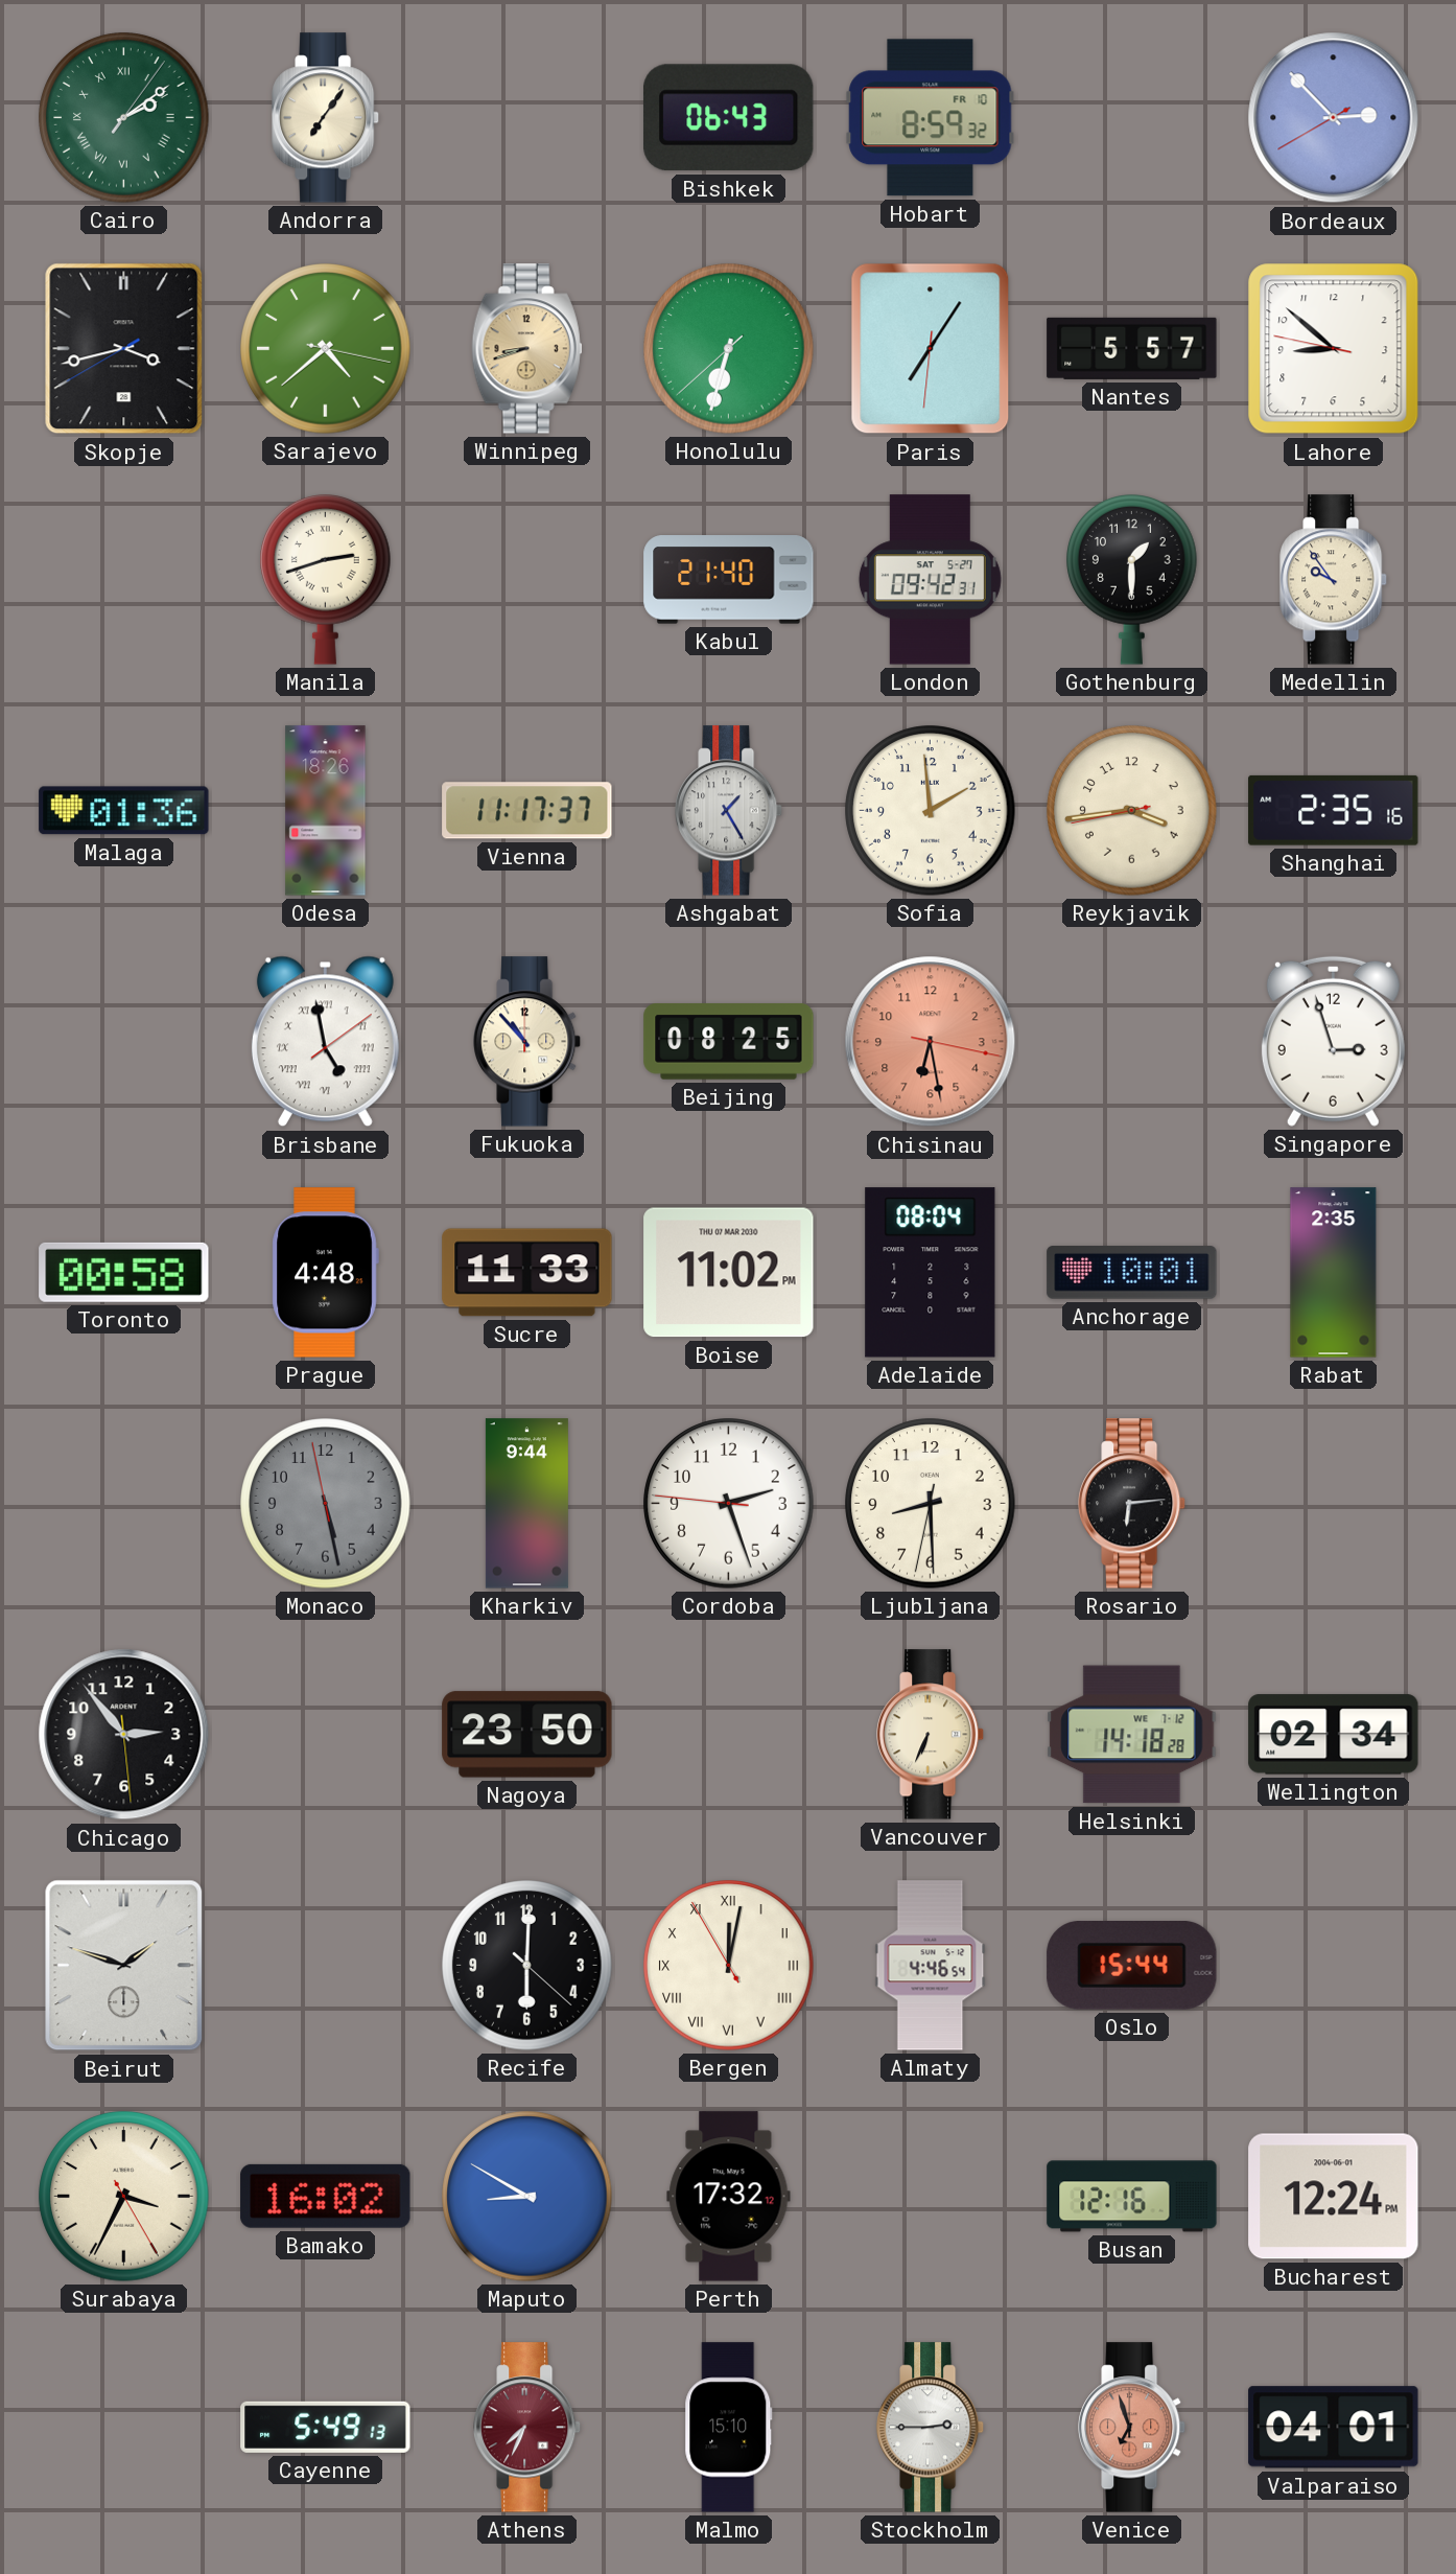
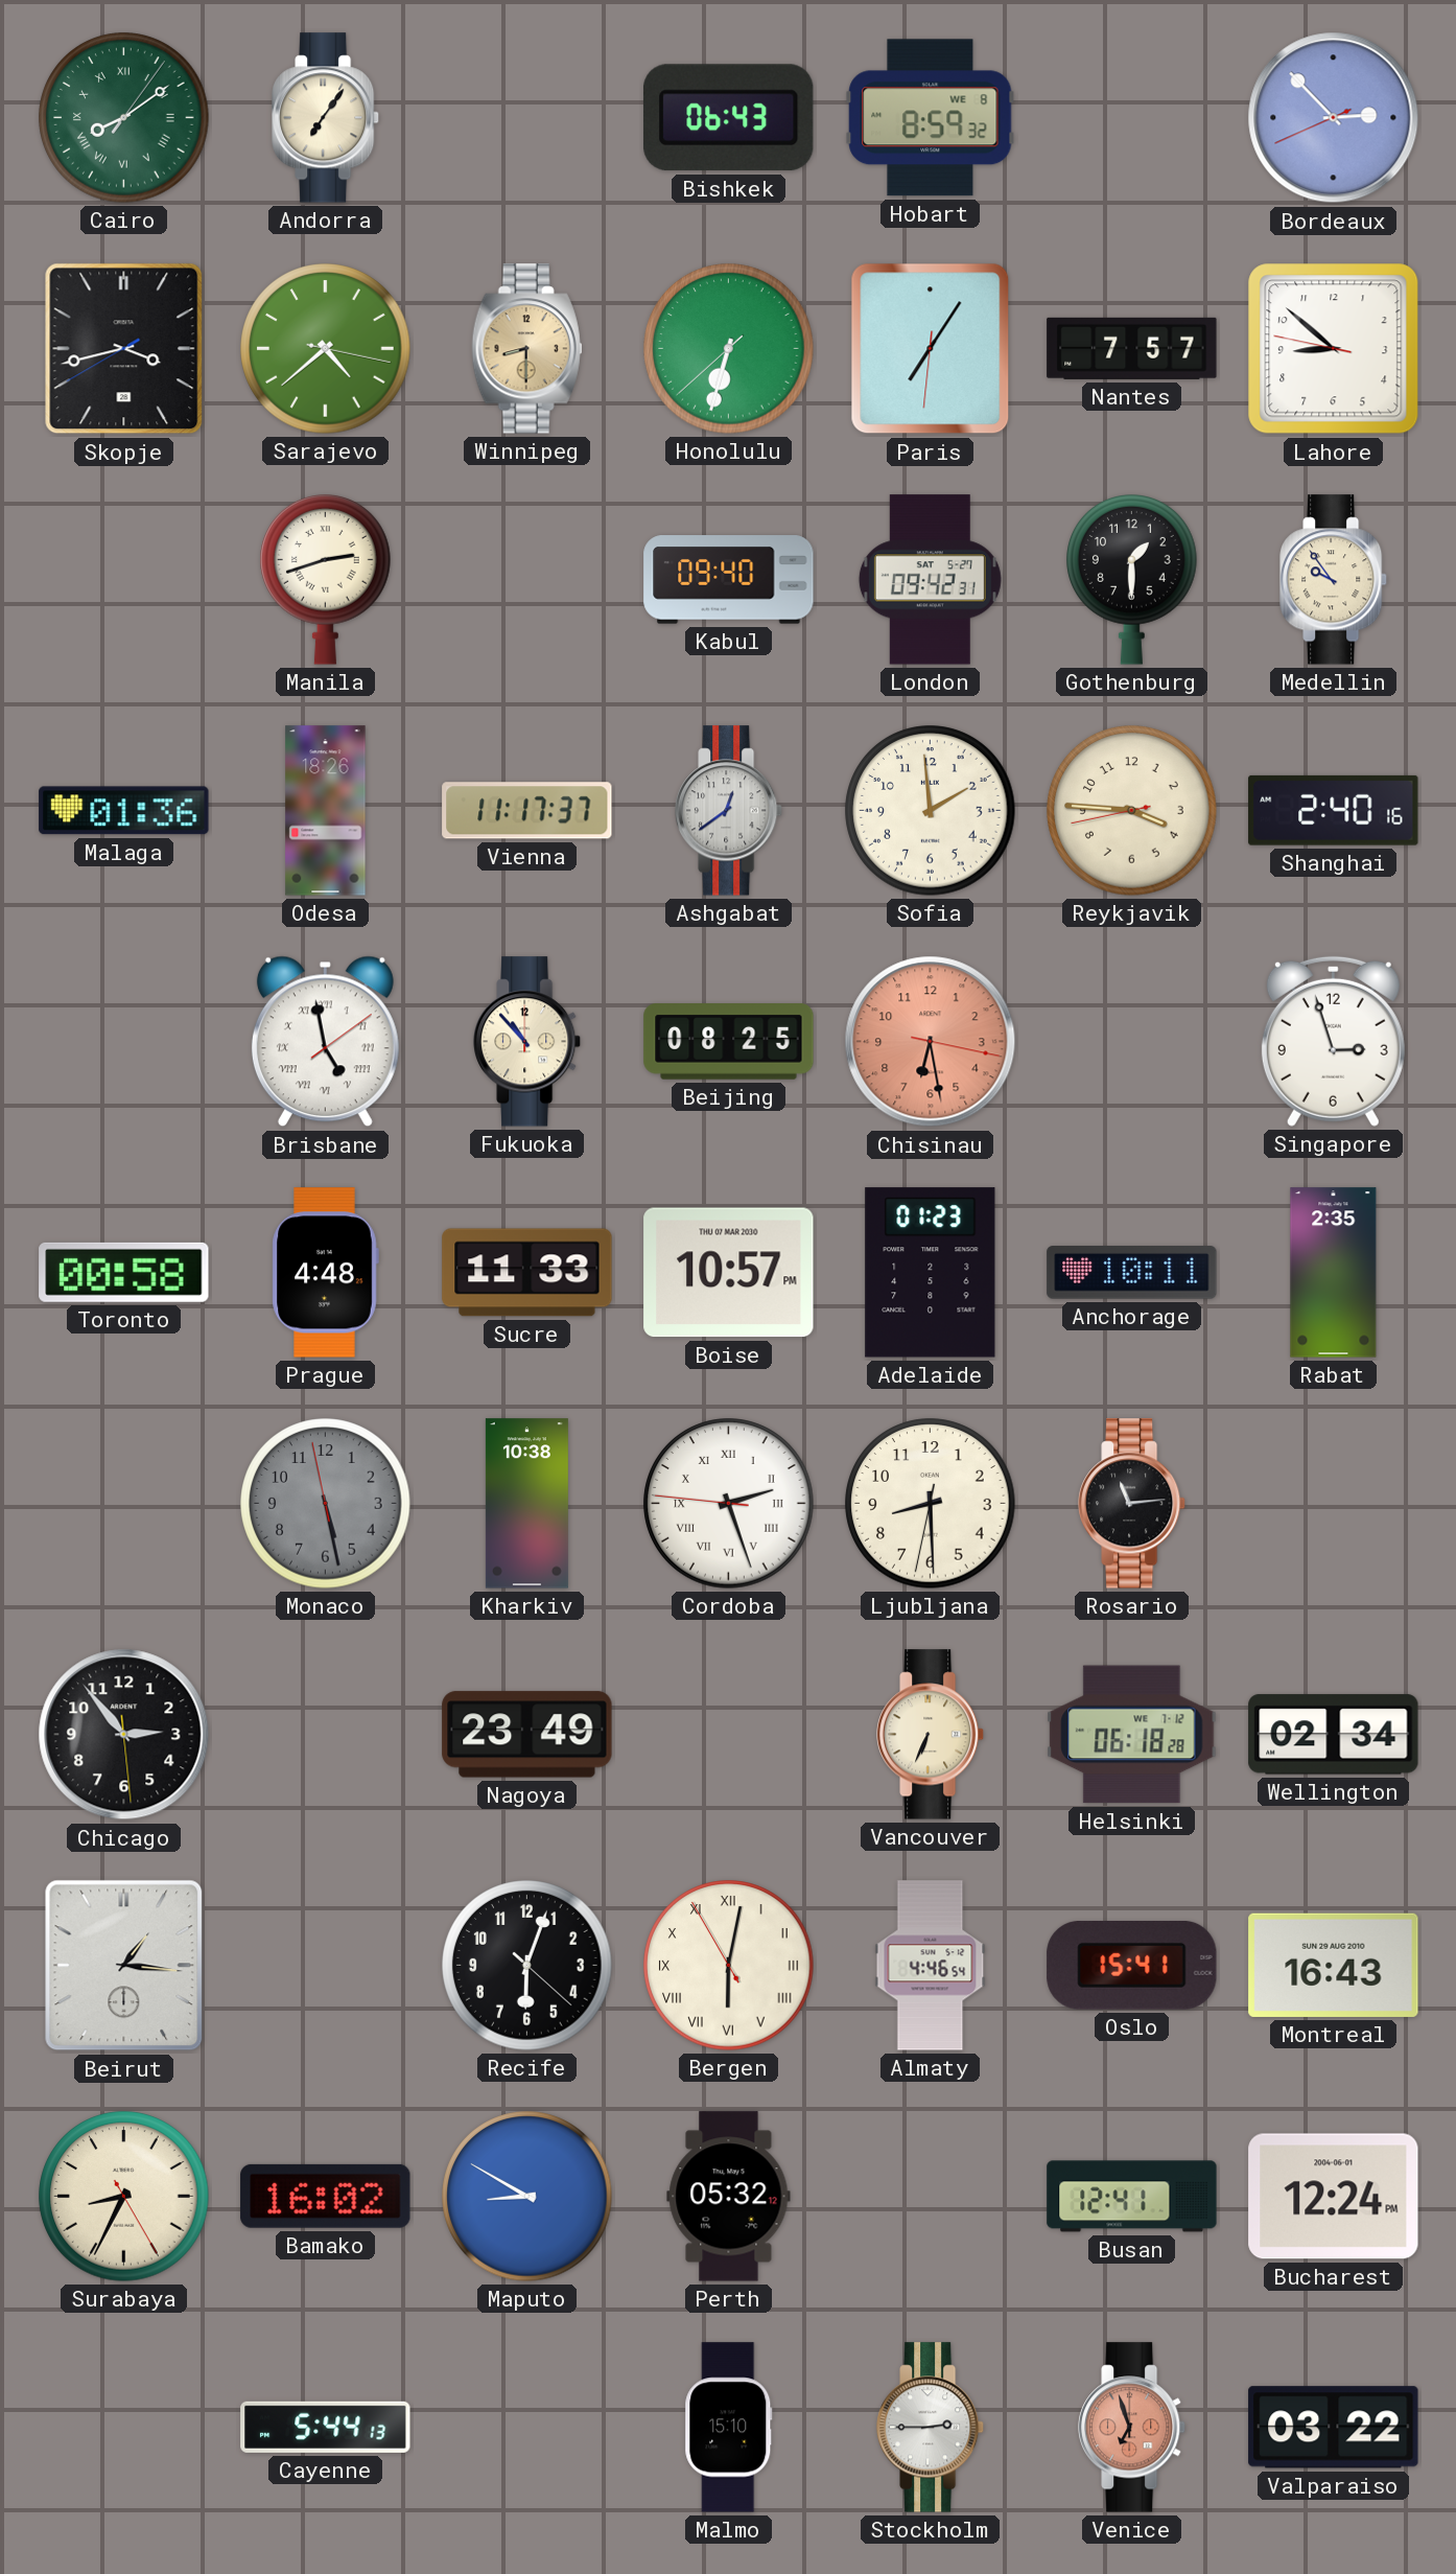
Cairo: 2:09 -> 8:09 (124, 118)
Hobart date: FR 10 -> WE 8 (931, 118)
Bordeaux: 2:52:40 -> 2:52:41 (1334, 118)
Winnipeg: 8:42 -> 8:30 (527, 349)
Nantes: 5:57 -> 7:57 (1132, 348)
Kabul: 21:40 -> 09:40 (729, 580)
Ashgabat: 1:25 -> 12:39 (730, 811)
Reykjavik: 3:43 -> 3:45 (1132, 811)
Shanghai: 2:35 -> 2:40 (1334, 810)
Boise: 11:02 -> 10:57 (729, 1273)
Adelaide: 08:04 -> 01:23 (931, 1273)
Anchorage: 10:01 -> 10:11 (1132, 1273)
Kharkiv: 9:44 -> 10:38 (526, 1504)
Cordoba numerals: Arabic -> Roman (729, 1504)
Rosario: 6:14 -> 11:14 (1133, 1504)
Nagoya: 23:50 -> 23:49 (527, 1735)
Helsinki: 14:18 -> 06:18 (1132, 1735)
Beirut: 1:48 -> 1:16 (124, 1966)
Recife: 6:00 -> 6:03 (527, 1966)
Bergen: 12:01 -> 6:01 (729, 1966)
Oslo: 15:44 -> 15:41 (1132, 1966)
Montreal: none -> 16:43 (1334, 1965)
Surabaya: 3:34 -> 8:34 (124, 2197)
Perth: 17:32 -> 05:32 (729, 2197)
Busan: 12:16 -> 12:41 (1132, 2197)
Cayenne: 5:49 -> 5:44 (326, 2427)
Athens: 7:34 -> none (529, 2428)
Valparaiso: 04:01 -> 03:22 (1334, 2428)
